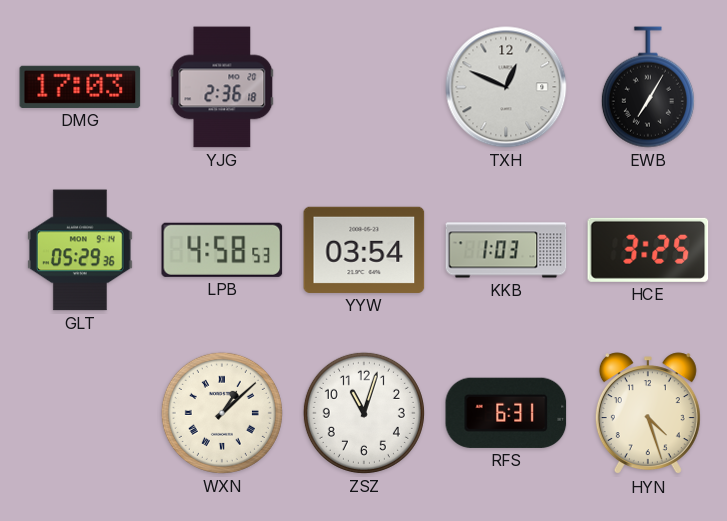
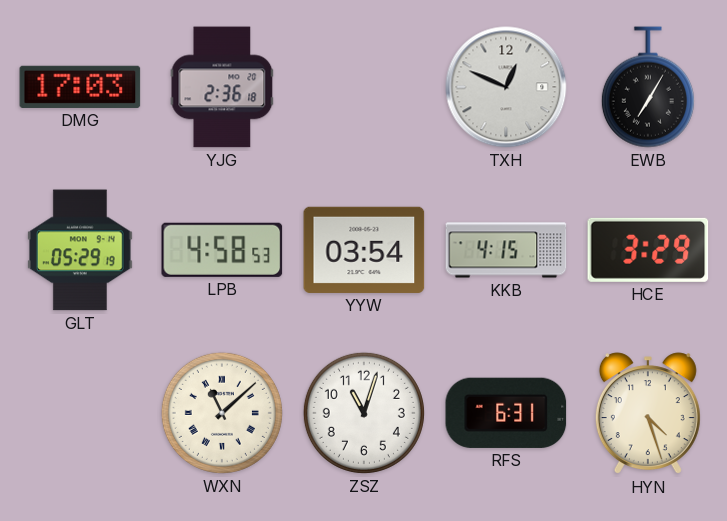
GLT: 05:29:36 -> 05:29:19 (80, 250)
KKB: 1:03 -> 4:15 (506, 250)
HCE: 3:25 -> 3:29 (648, 250)
WXN: 1:08 -> 11:08 (222, 413)
